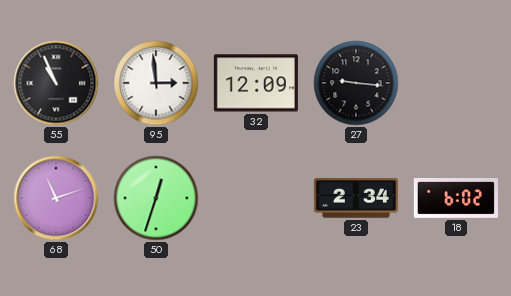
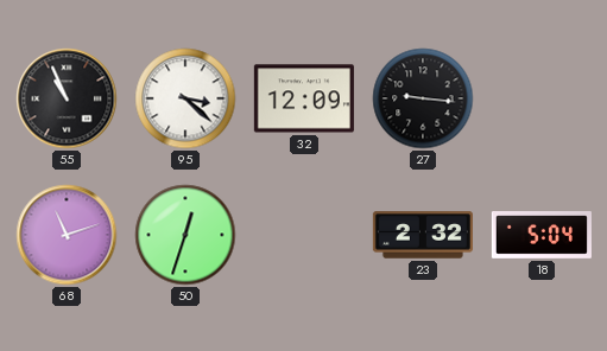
95: 2:59 -> 3:22 (185, 98)
23: 2:34 -> 2:32 (423, 235)
18: 6:02 -> 5:04 (542, 236)
